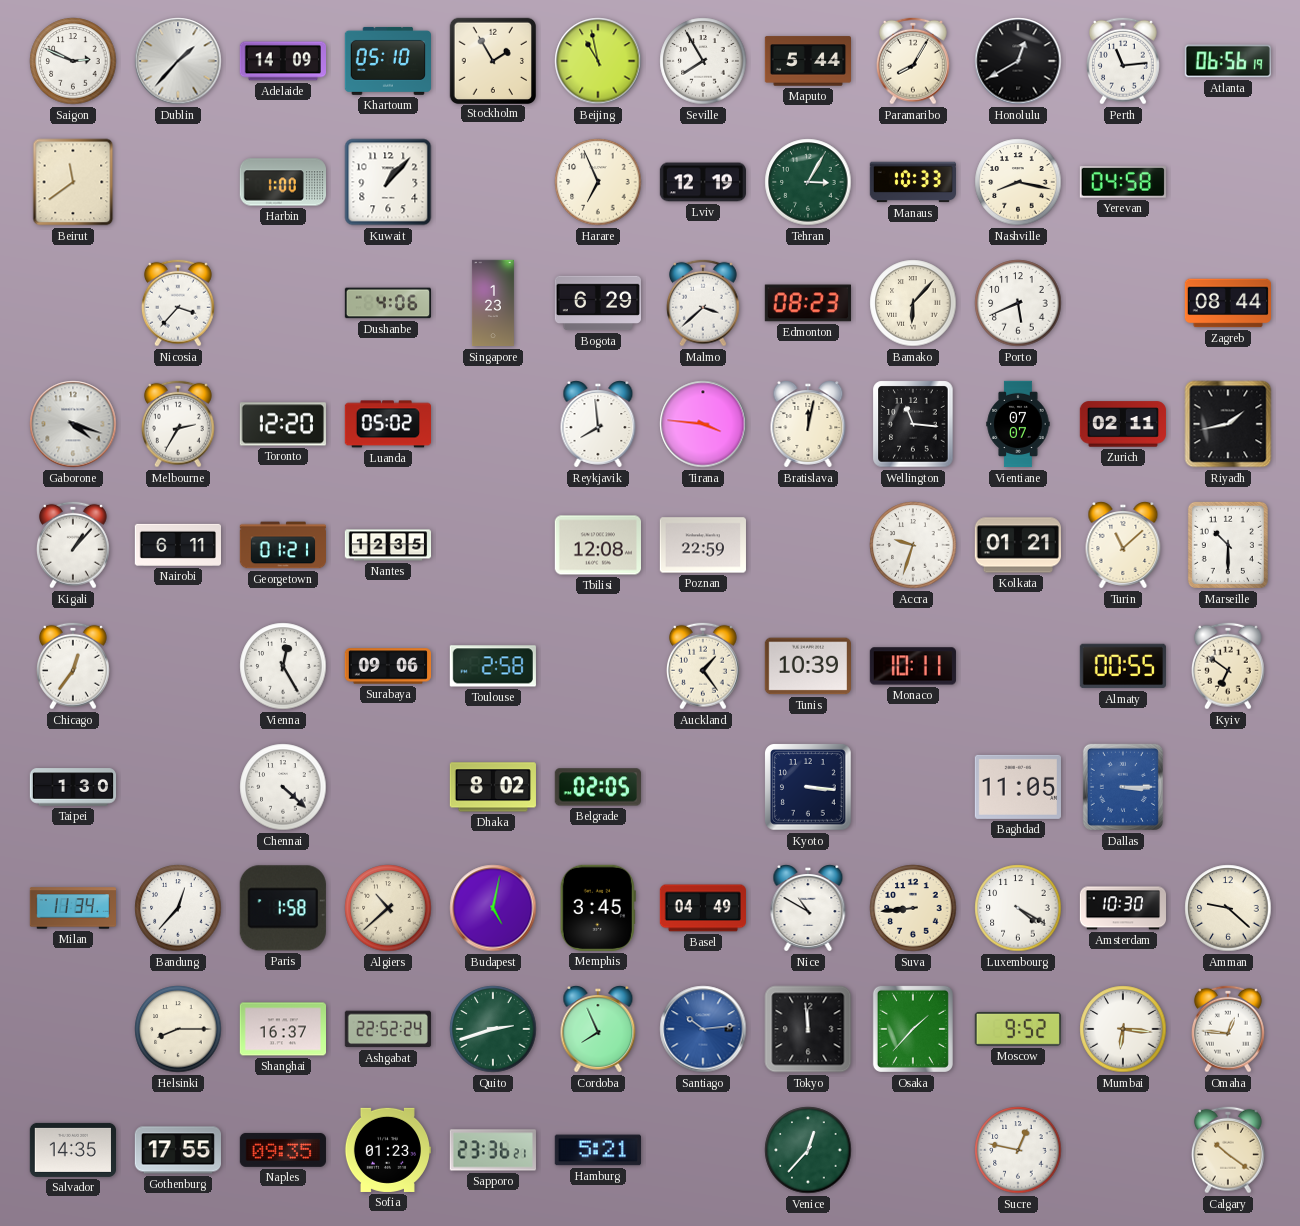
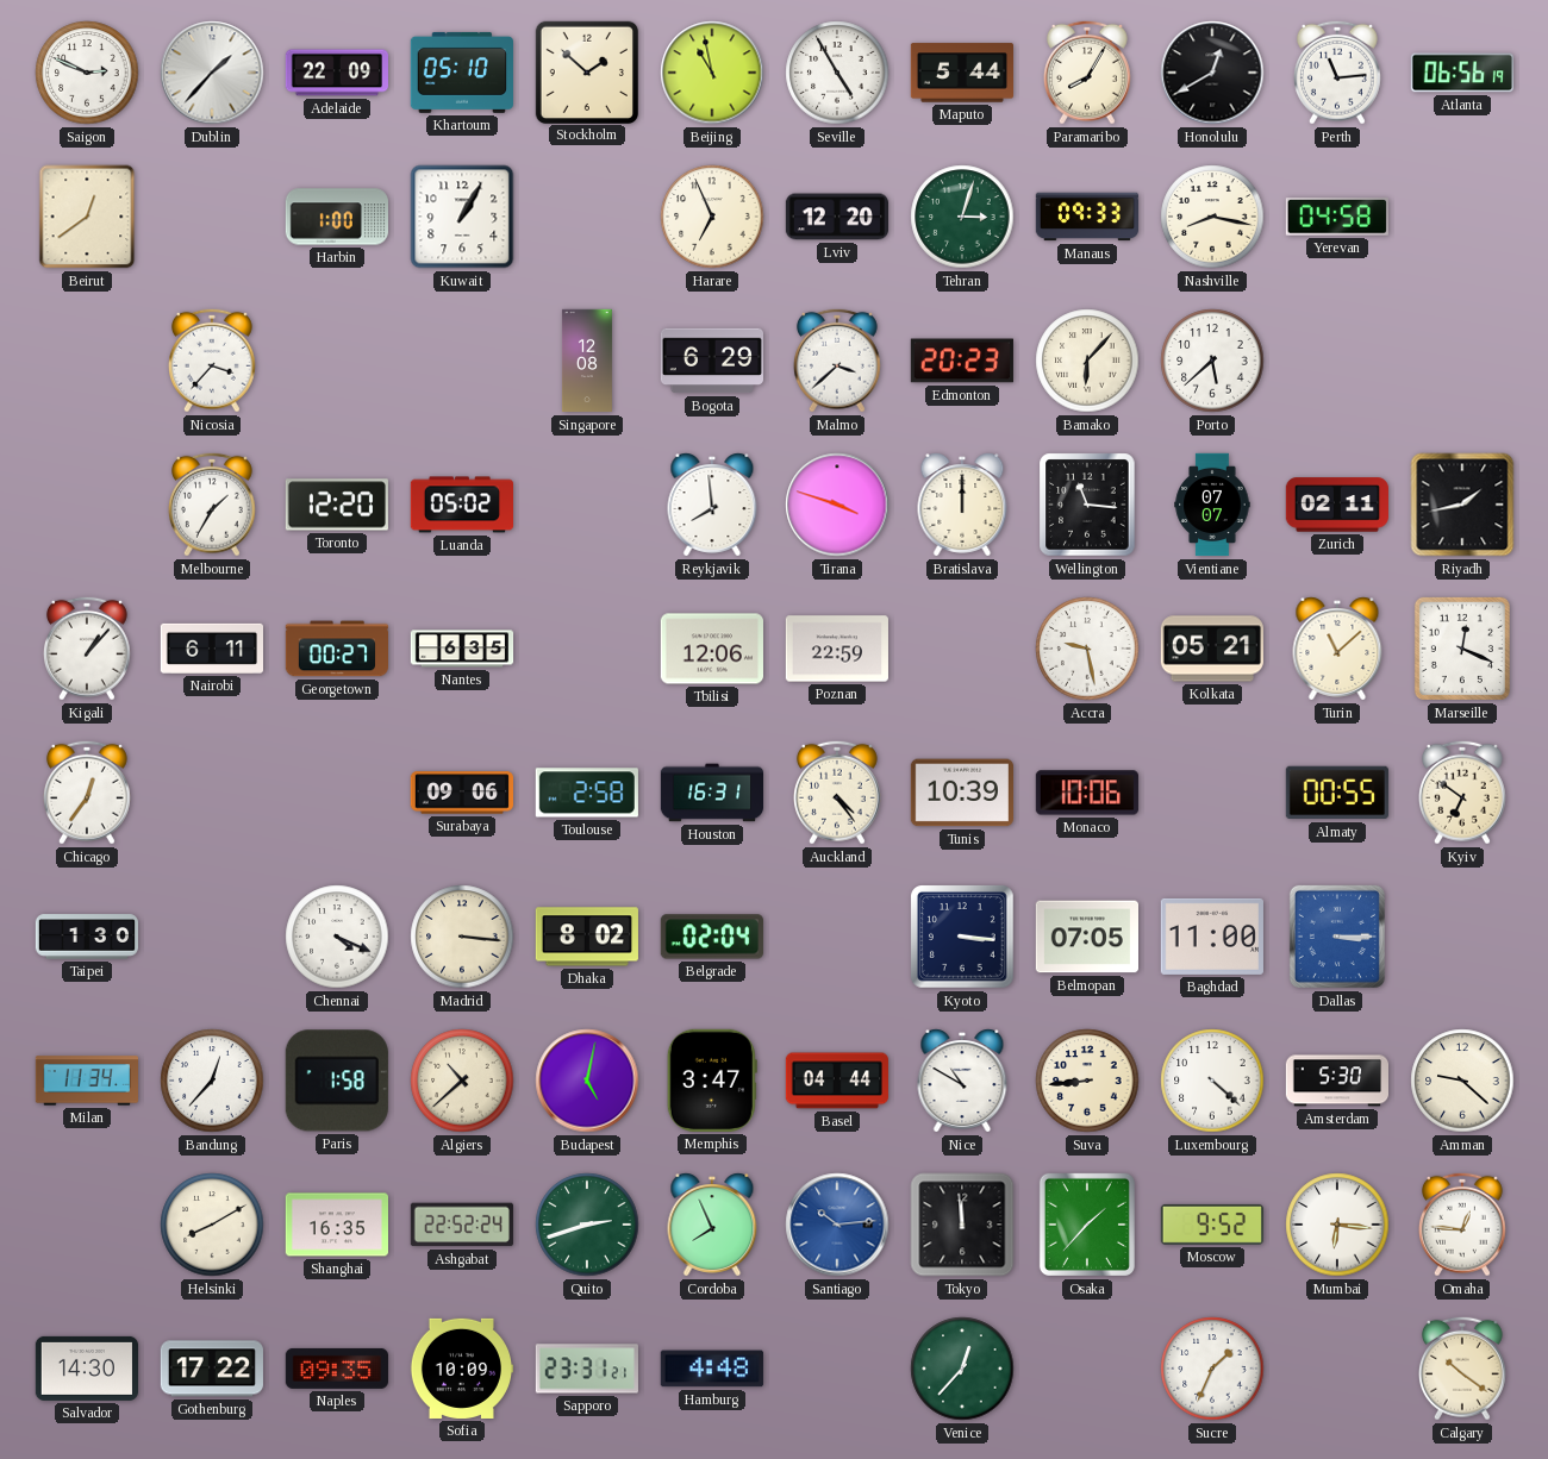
Adelaide: 14:09 -> 22:09 (336, 73)
Stockholm: 1:55 -> 1:52 (586, 71)
Seville: 7:55 -> 4:55 (837, 73)
Beirut: 11:39 -> 12:39 (87, 217)
Kuwait: 1:07 -> 1:05 (462, 217)
Lviv: 12:19 -> 12:20 (836, 217)
Tehran: 3:05 -> 3:03 (962, 217)
Manaus: 10:33 -> 09:33 (1086, 217)
Dushanbe: 4:06 -> none (387, 303)
Singapore: 1:23 -> 12:08 (587, 361)
Edmonton: 08:23 -> 20:23 (962, 361)
Porto: 5:41 -> 5:38 (1212, 361)
Zagreb: 08:44 -> none (1227, 303)
Gaborone: 4:18 -> none (73, 424)
Melbourne: 2:35 -> 1:35 (212, 505)
Tirana: 3:46 -> 3:48 (837, 505)
Bratislava: 12:02 -> 12:00 (962, 505)
Georgetown: 01:21 -> 00:27 (336, 649)
Nantes: 12:35 -> 6:35 (462, 649)
Tbilisi: 12:08 -> 12:06 (711, 649)
Accra: 9:33 -> 9:28 (1087, 649)
Kolkata: 01:21 -> 05:21 (1212, 649)
Marseille: 10:30 -> 12:19 (1462, 649)
Vienna: 12:25 -> none (283, 666)
Houston: none -> 16:31 (711, 793)
Auckland: 1:24 -> 4:24 (837, 793)
Monaco: 10:11 -> 10:06 (1087, 793)
Chennai: 4:22 -> 4:19 (337, 937)
Madrid: none -> 3:16 (462, 937)
Belgrade: 02:05 -> 02:04 (712, 937)
Belmopan: none -> 07:05 (1086, 937)
Baghdad: 11:05 -> 11:00 (1212, 937)
Memphis: 3:45 -> 3:47 (712, 1081)
Basel: 04:49 -> 04:44 (836, 1081)
Luxembourg: 4:20 -> 4:22 (1212, 1081)
Amsterdam: 10:30 -> 5:30 (1336, 1081)
Helsinki: 8:15 -> 8:10 (212, 1225)
Shanghai: 16:37 -> 16:35 (336, 1225)
Salvador: 14:35 -> 14:30 (86, 1369)
Gothenburg: 17:55 -> 17:22 (212, 1369)
Sofia: 01:23 -> 10:09 (461, 1369)
Sapporo: 23:36 -> 23:31 (587, 1369)
Hamburg: 5:21 -> 4:48 (712, 1369)
Sucre: 12:47 -> 1:34 (1212, 1369)
